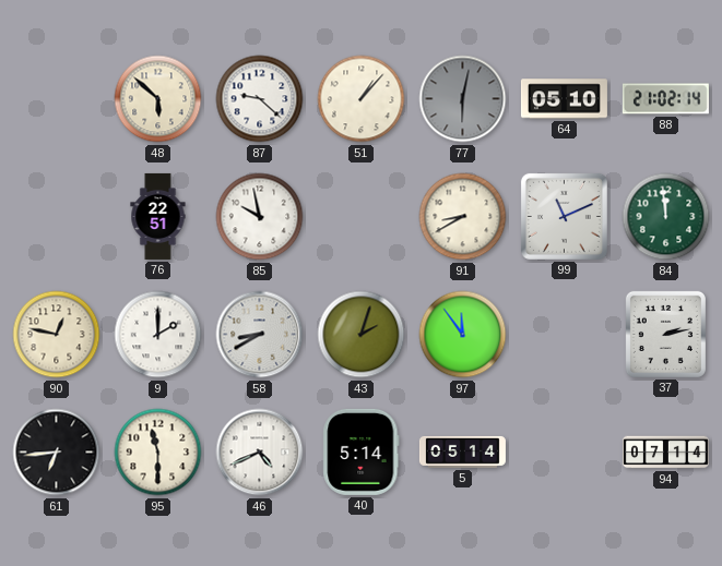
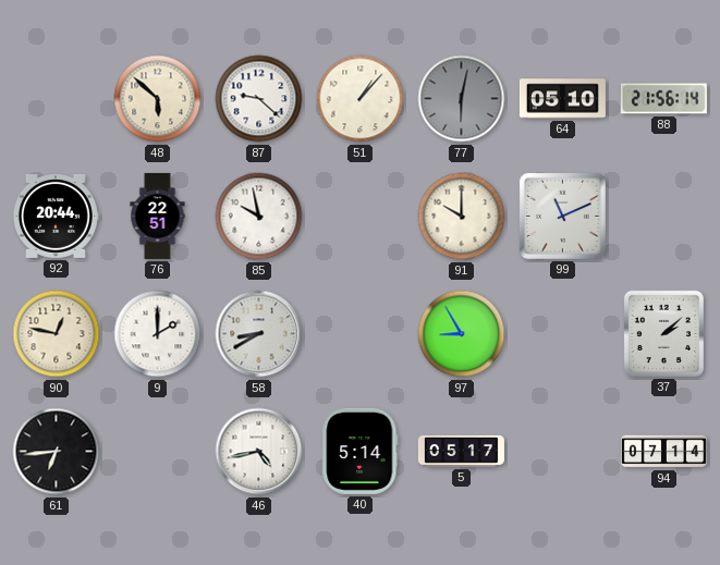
88: 21:02 -> 21:56 (663, 99)
92: none -> 20:44 (56, 216)
91: 8:40 -> 10:00 (462, 217)
84: 11:59 -> none (666, 217)
43: 2:03 -> none (362, 335)
97: 11:54 -> 8:55 (462, 334)
37: 2:13 -> 2:08 (663, 333)
95: 11:30 -> none (158, 453)
46: 4:41 -> 4:43 (259, 452)
5: 05:14 -> 05:17 (461, 451)
